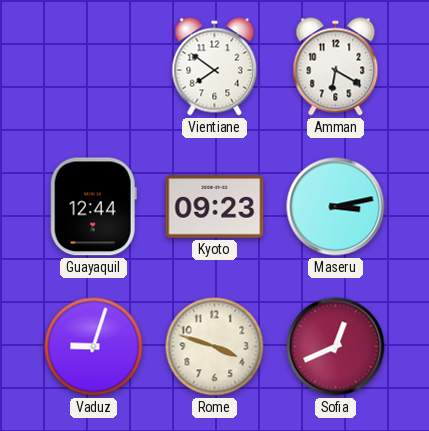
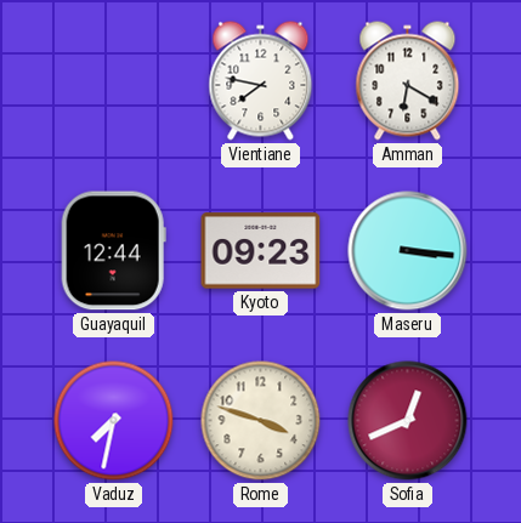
Vientiane: 7:51 -> 7:47 (261, 81)
Maseru: 3:13 -> 3:16 (408, 251)
Vaduz: 9:03 -> 7:32 (114, 421)
